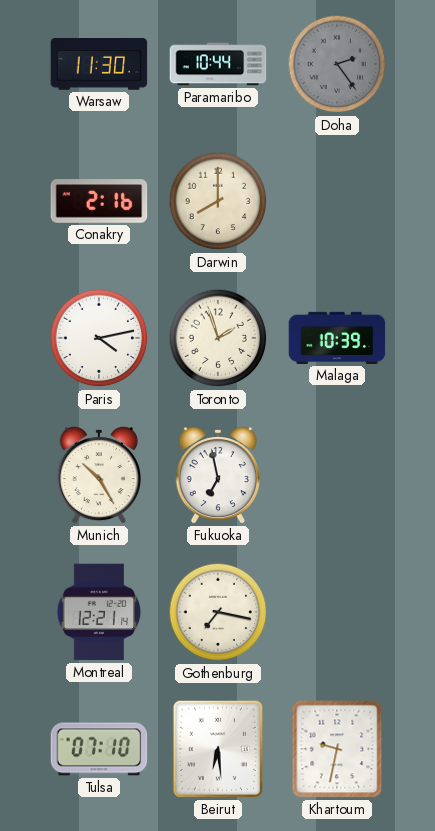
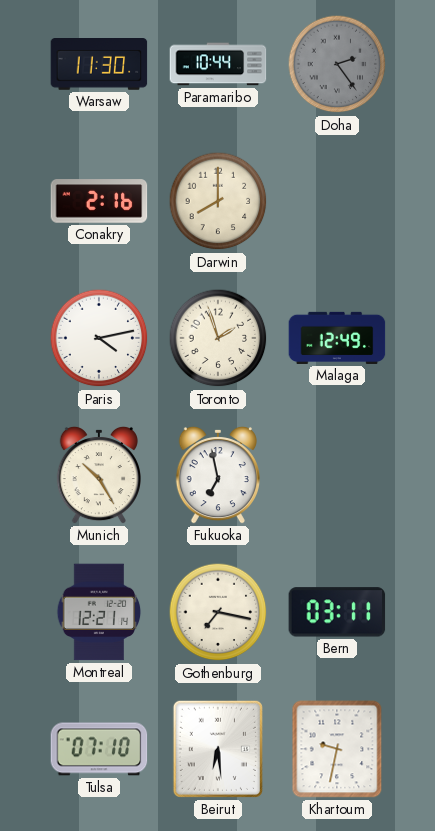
Malaga: 10:39 -> 12:49 (337, 338)
Bern: none -> 03:11 (337, 612)
